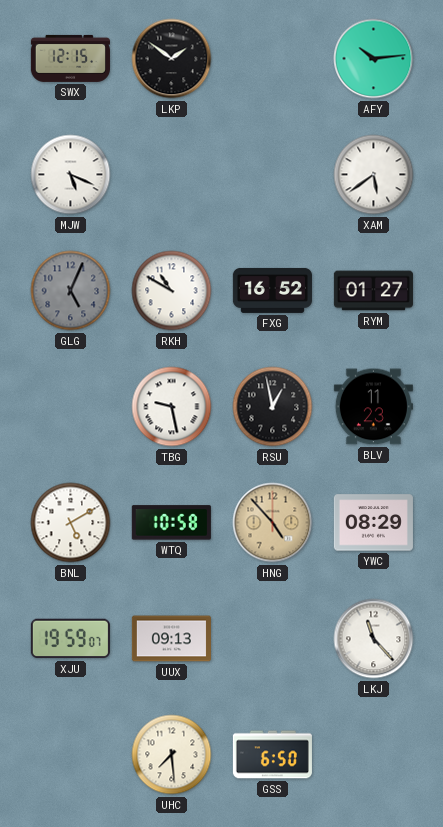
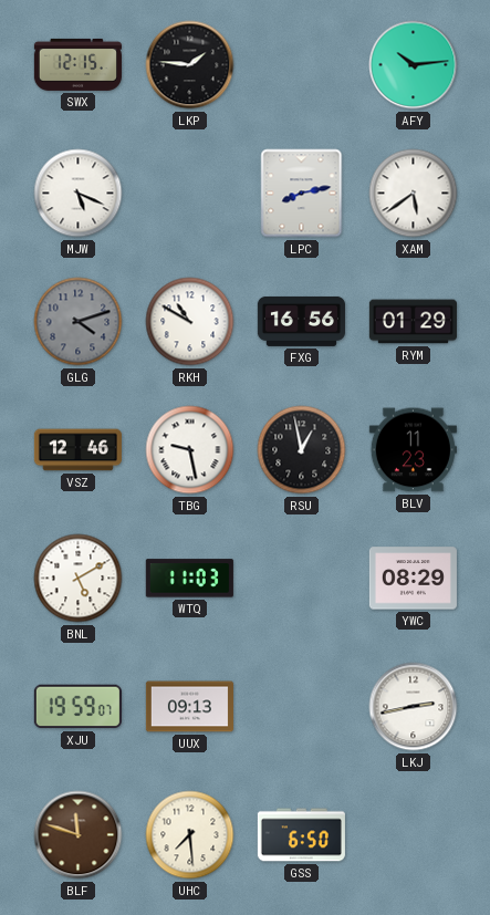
LKP: 1:51 -> 1:46 (190, 65)
LPC: none -> 8:13 (302, 194)
GLG: 5:04 -> 4:12 (79, 322)
FXG: 16:52 -> 16:56 (301, 321)
RYM: 01:27 -> 01:29 (413, 322)
VSZ: none -> 12:46 (77, 450)
WTQ: 10:58 -> 11:03 (189, 579)
HNG: 4:53 -> none (273, 523)
LKJ: 11:23 -> 2:43 (414, 707)
BLF: none -> 11:48 (79, 835)
